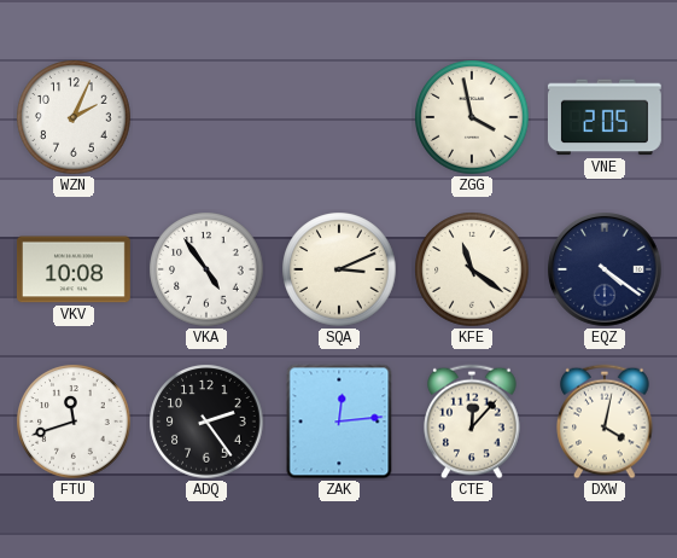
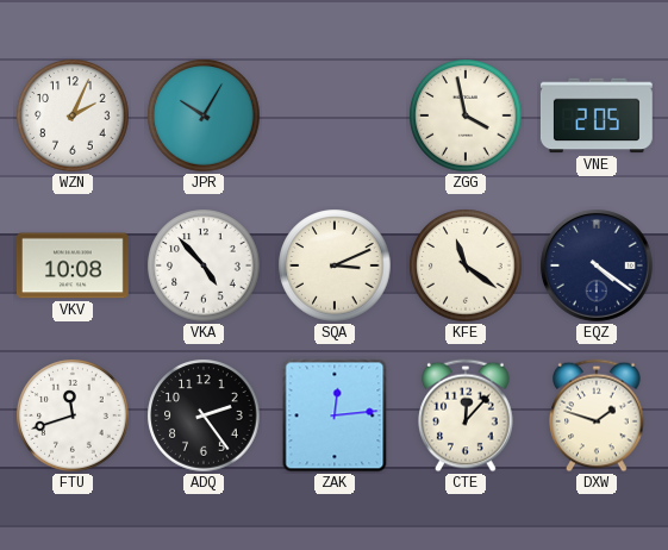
JPR: none -> 10:05 (204, 115)
VKA: 4:54 -> 4:53 (204, 265)
DXW: 4:02 -> 1:48 (597, 415)
